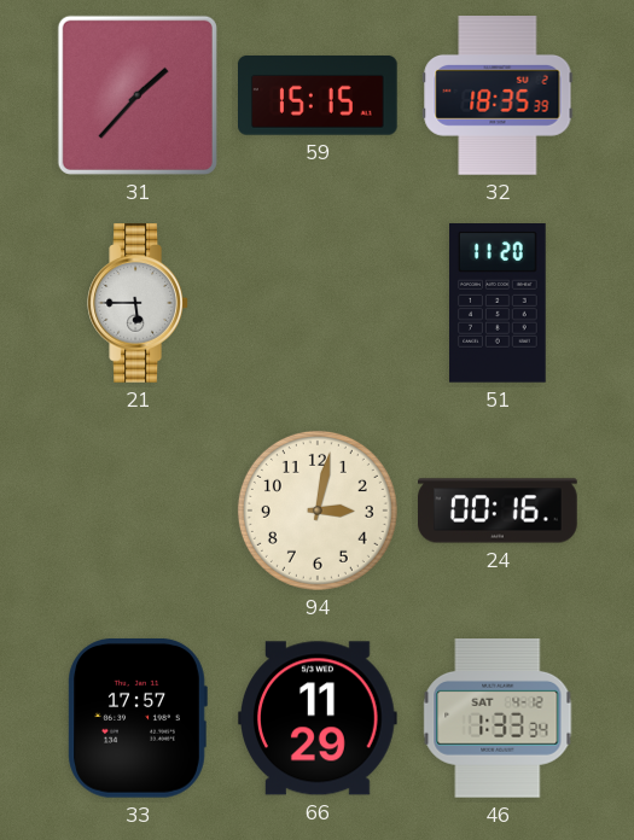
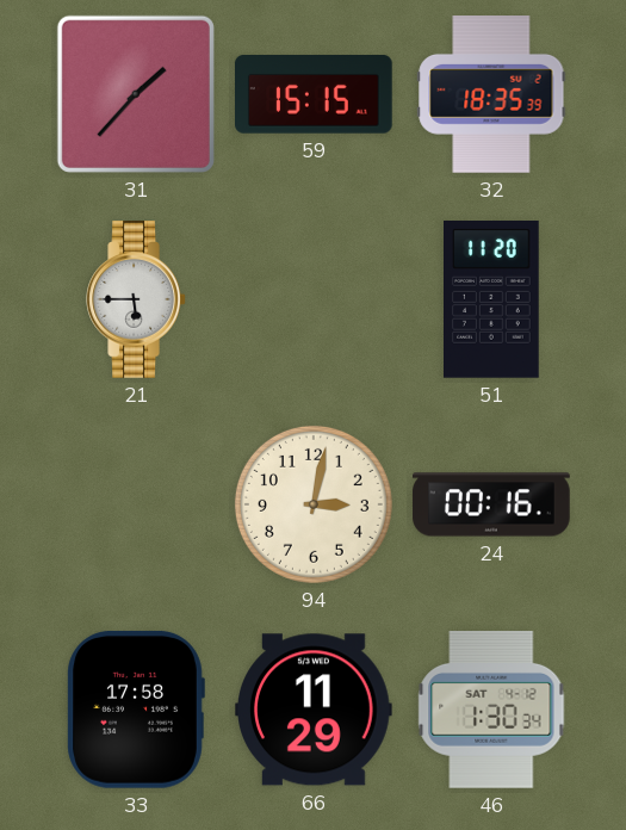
33: 17:57 -> 17:58 (136, 710)
46: 1:33 -> 1:30 (491, 711)
